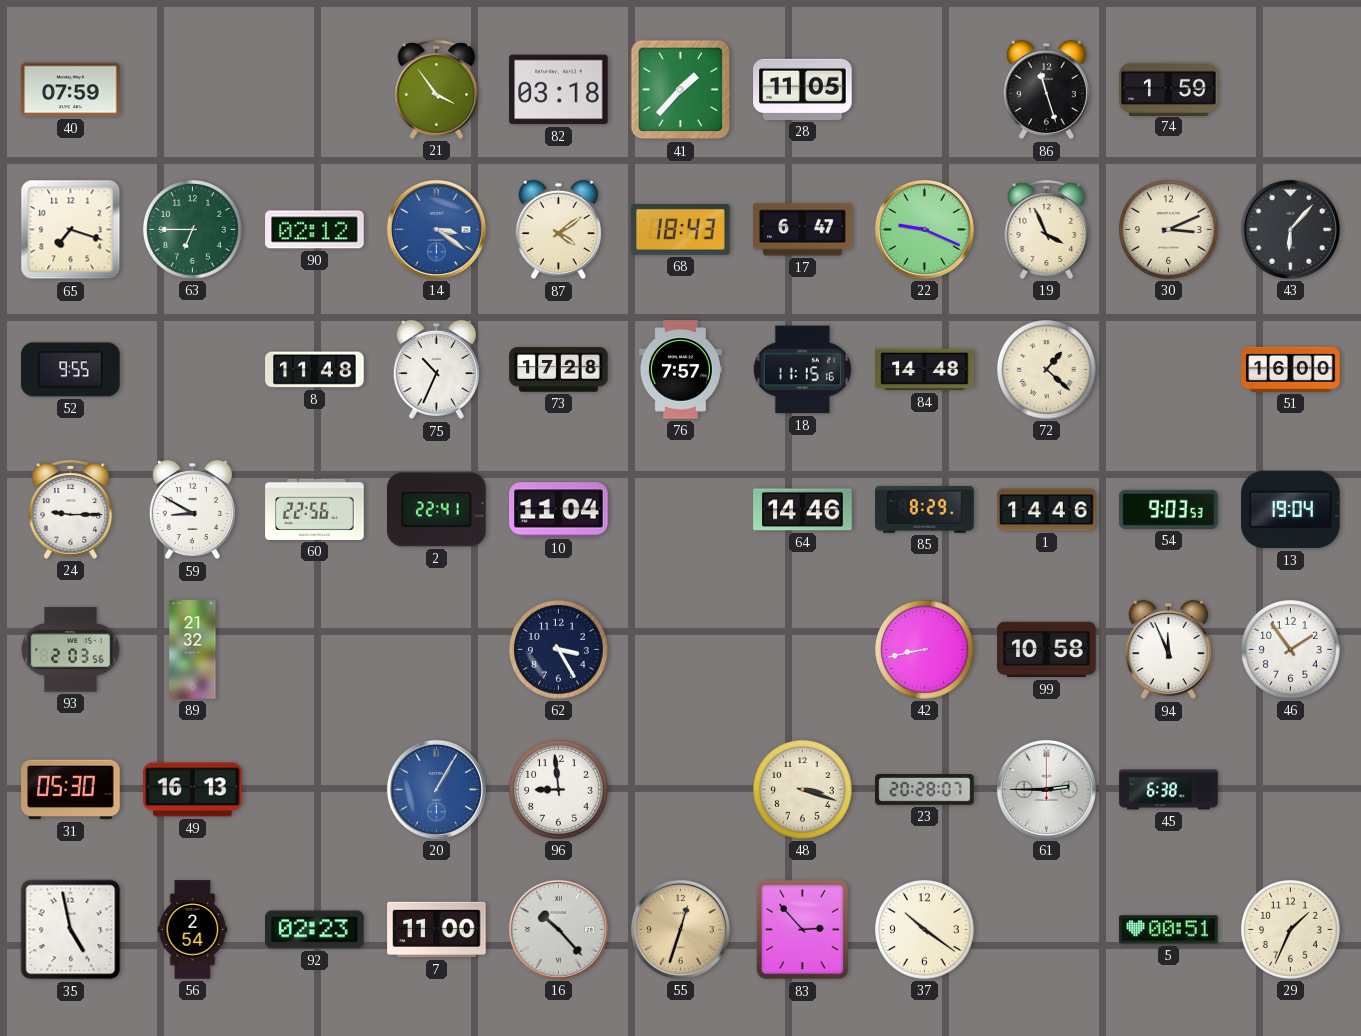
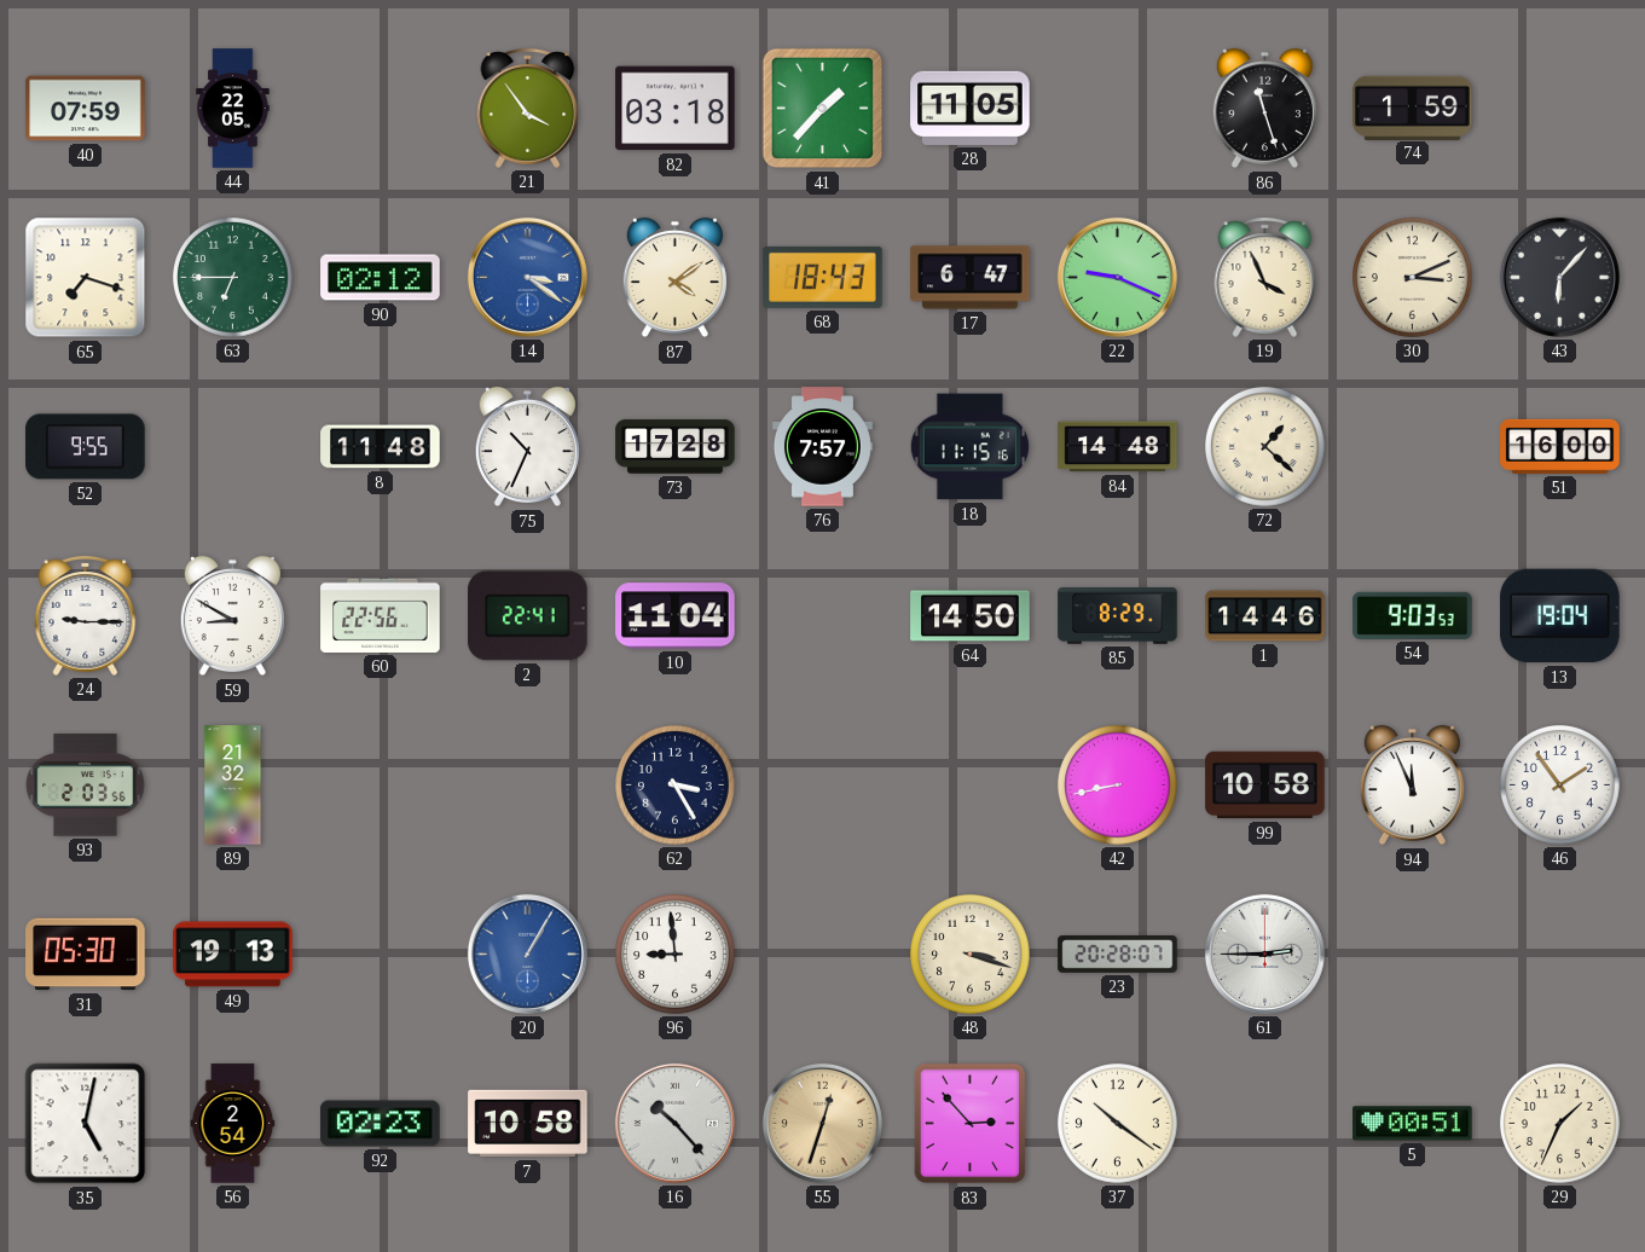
44: none -> 22:05 (233, 109)
64: 14:46 -> 14:50 (971, 616)
49: 16:13 -> 19:13 (233, 955)
45: 6:38 -> none (1169, 790)
35: 4:58 -> 5:02 (86, 1124)
7: 11:00 -> 10:58 (528, 1124)
